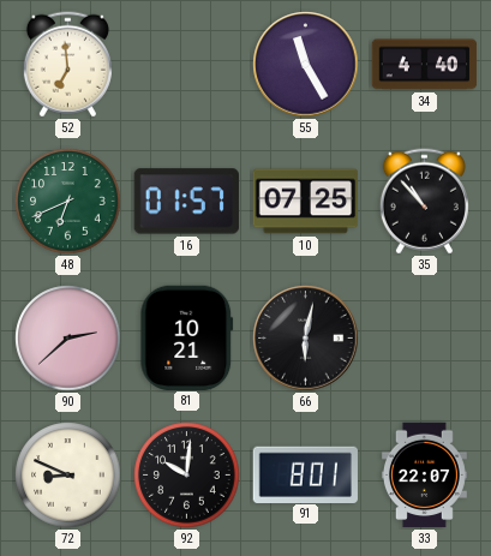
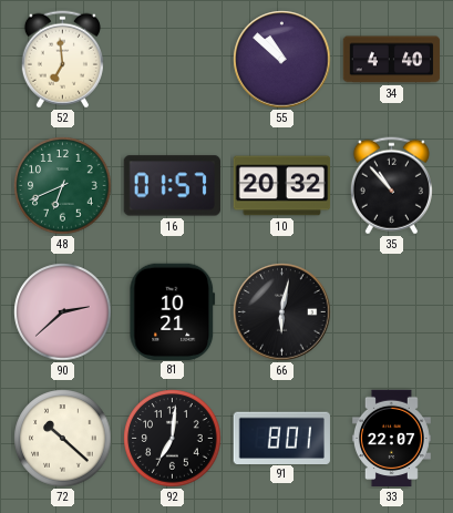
55: 11:25 -> 10:52 (282, 60)
10: 07:25 -> 20:32 (282, 186)
72: 8:49 -> 10:22 (63, 439)
92: 10:01 -> 7:01 (173, 439)
